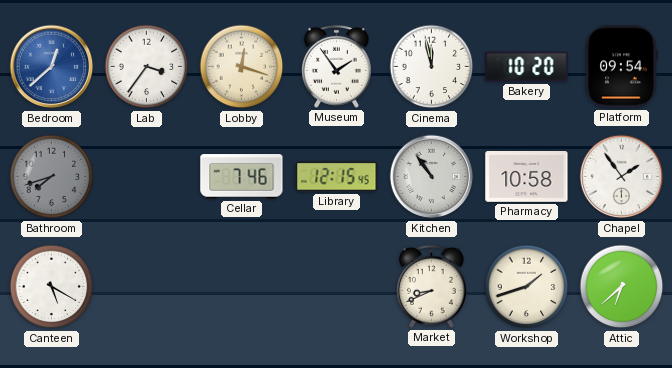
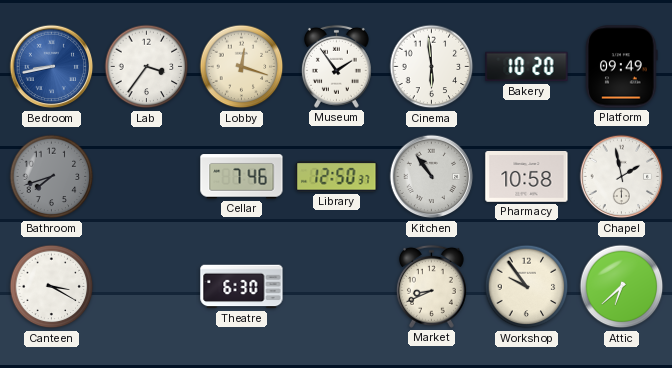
Bedroom: 12:38 -> 8:43 (52, 67)
Cinema: 11:58 -> 5:59 (432, 67)
Platform: 09:54 -> 09:49 (622, 67)
Library: 12:15 -> 12:50 (337, 177)
Chapel: 1:54 -> 1:58 (622, 177)
Canteen: 5:20 -> 3:20 (52, 287)
Theatre: none -> 6:30 (242, 287)
Workshop: 1:42 -> 9:54 (527, 287)
